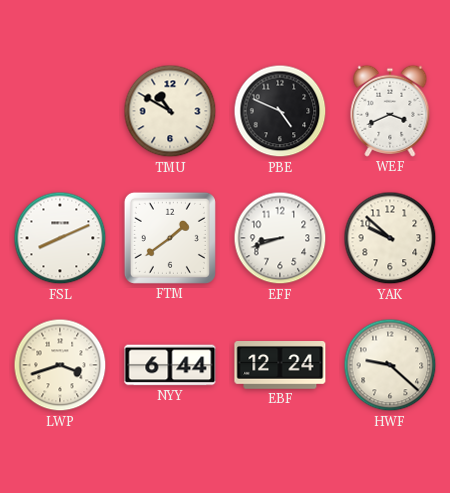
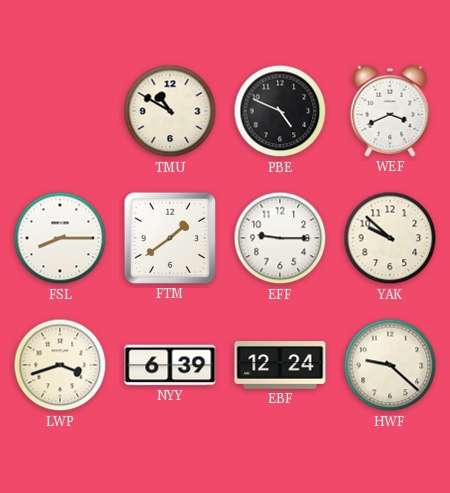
FSL: 8:11 -> 8:15 (60, 238)
EFF: 8:42 -> 9:15 (280, 238)
NYY: 6:44 -> 6:39 (170, 365)
